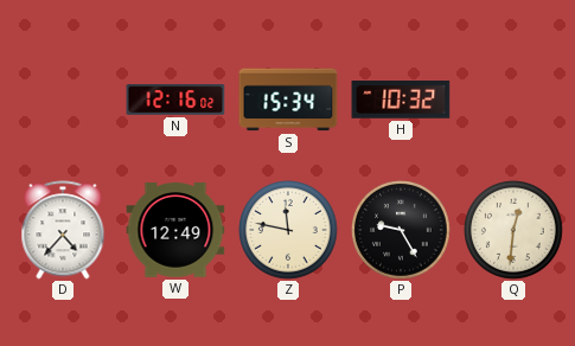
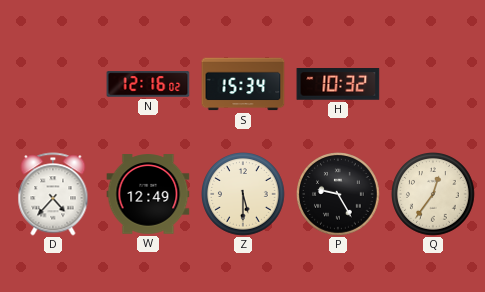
Z: 11:47 -> 5:30 (244, 195)
Q: 12:31 -> 12:36 (434, 195)
